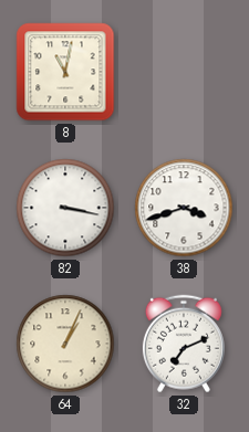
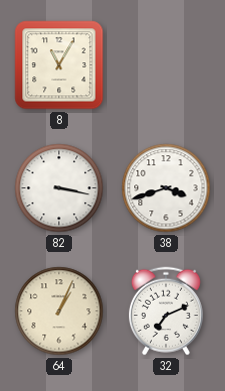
8: 11:02 -> 11:05 (59, 65)
